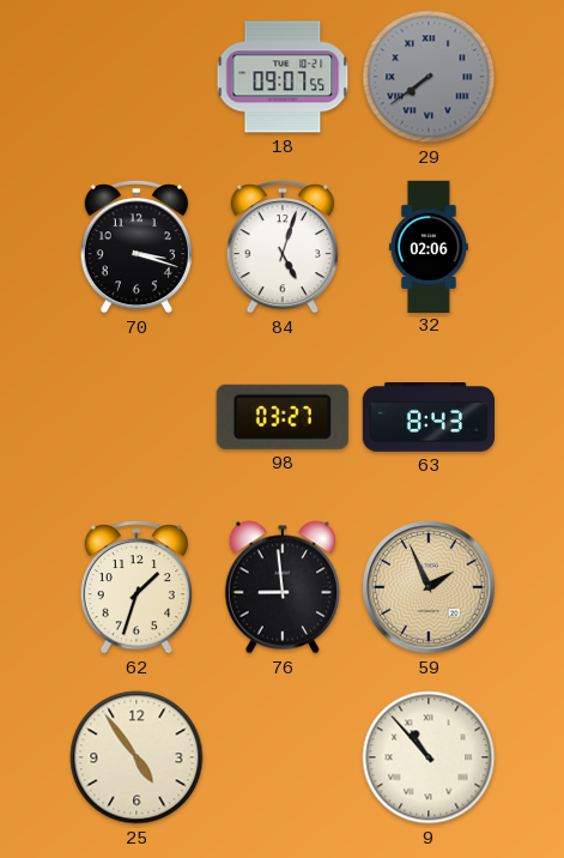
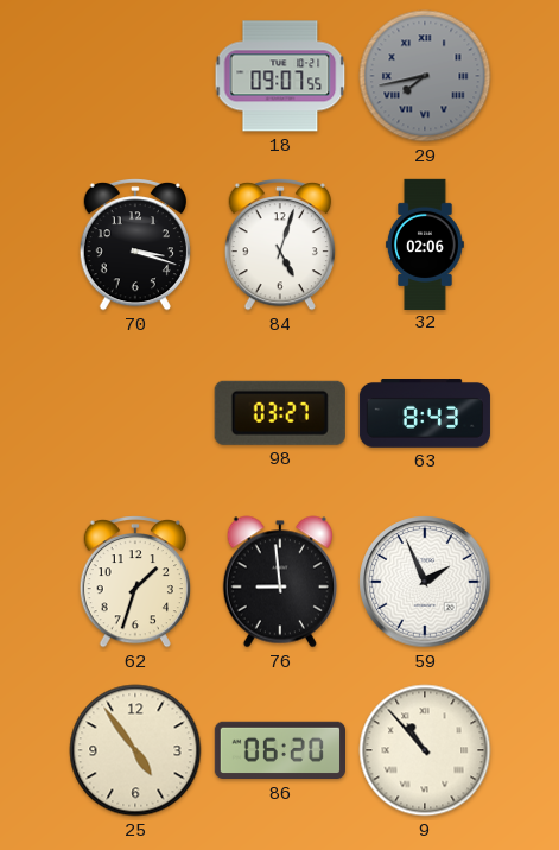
29: 7:39 -> 7:43 (425, 76)
59 dial: champagne -> white (425, 582)
86: none -> 06:20 (279, 750)
